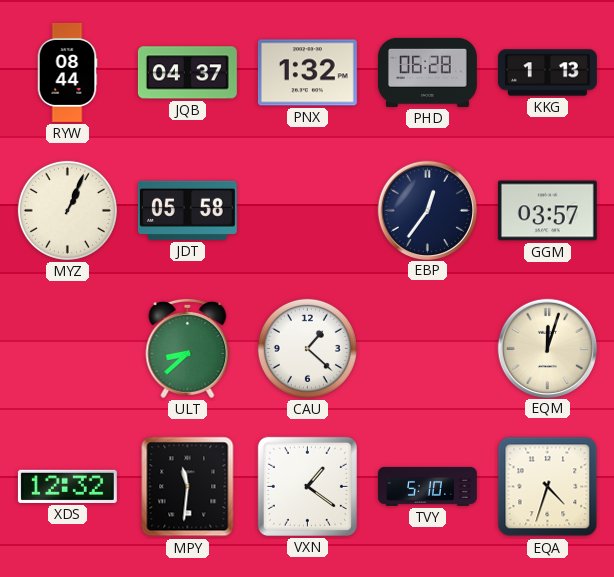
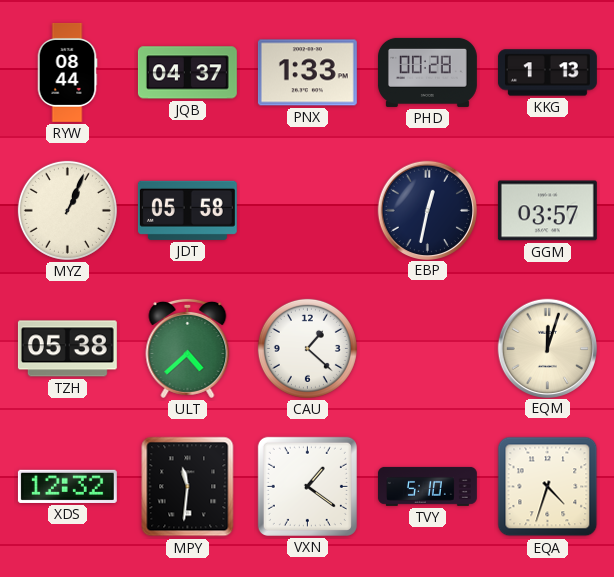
PNX: 1:32 -> 1:33 (307, 73)
PHD: 06:28 -> 00:28 (427, 72)
EBP: 12:36 -> 12:32 (427, 210)
TZH: none -> 05:38 (67, 349)
ULT: 8:38 -> 4:38 (188, 348)
